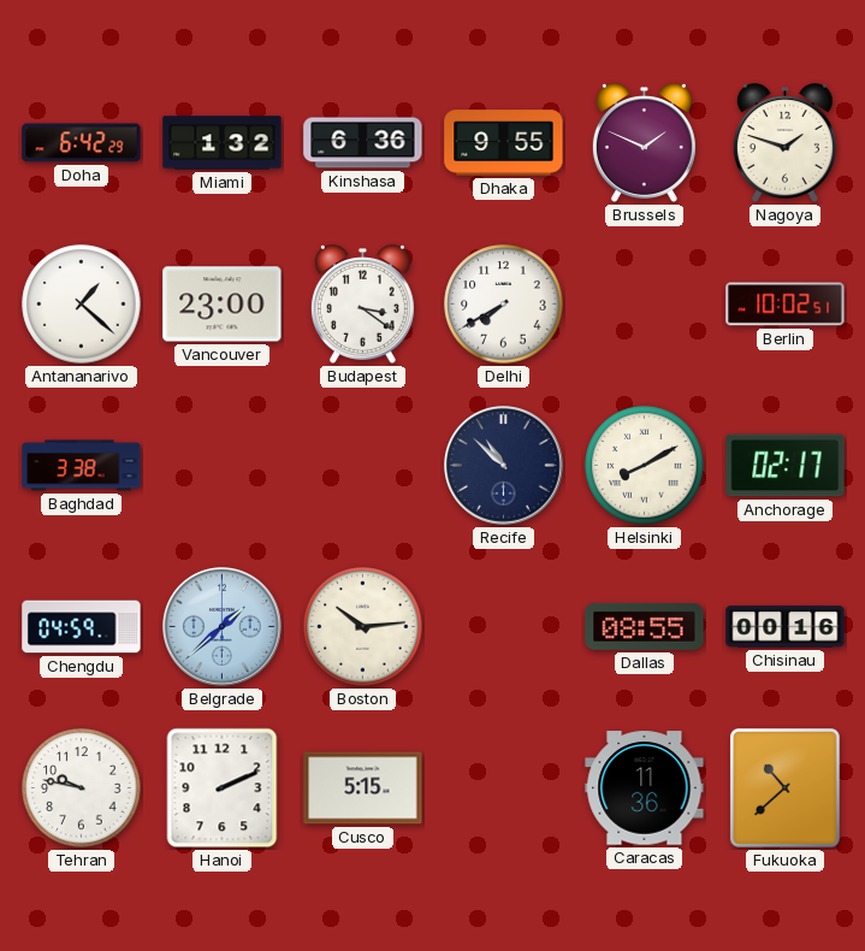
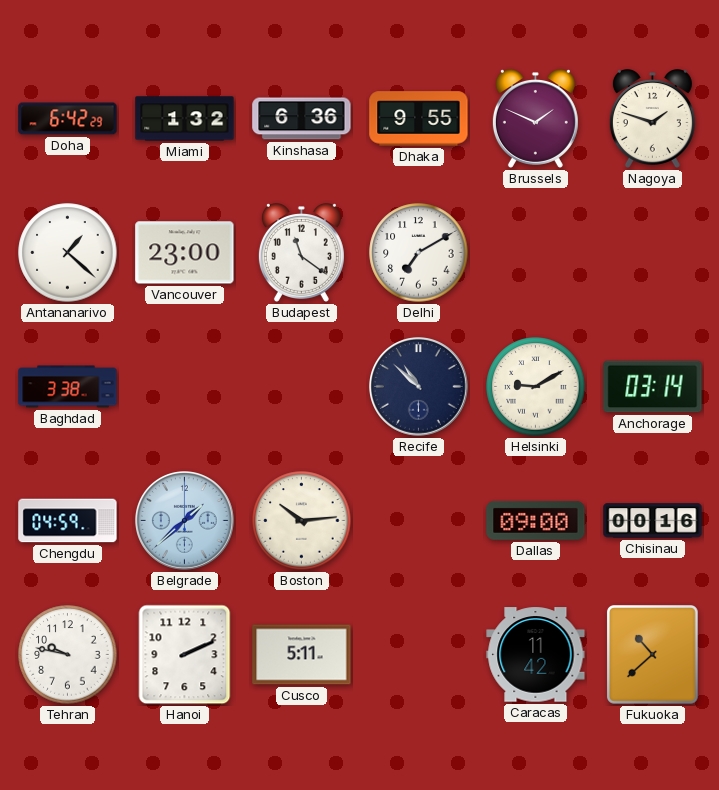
Budapest: 3:21 -> 11:21 (301, 253)
Delhi: 7:40 -> 7:10 (419, 253)
Berlin: 10:02 -> none (786, 305)
Helsinki: 8:10 -> 9:10 (536, 387)
Anchorage: 02:17 -> 03:14 (653, 387)
Dallas: 08:55 -> 09:00 (536, 520)
Cusco: 5:15 -> 5:11 (302, 655)
Caracas: 11:36 -> 11:42 (536, 655)
